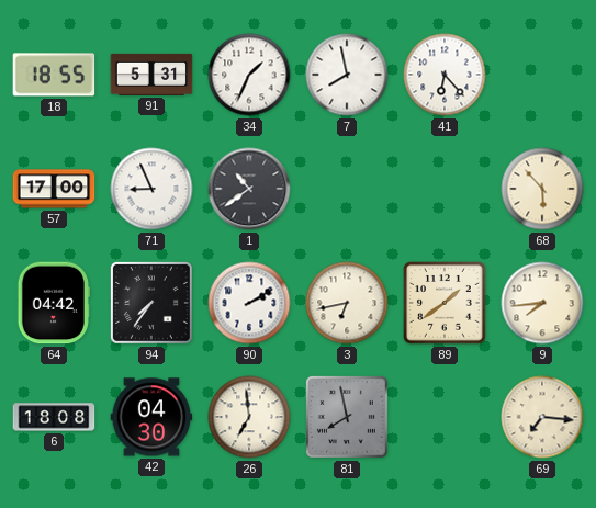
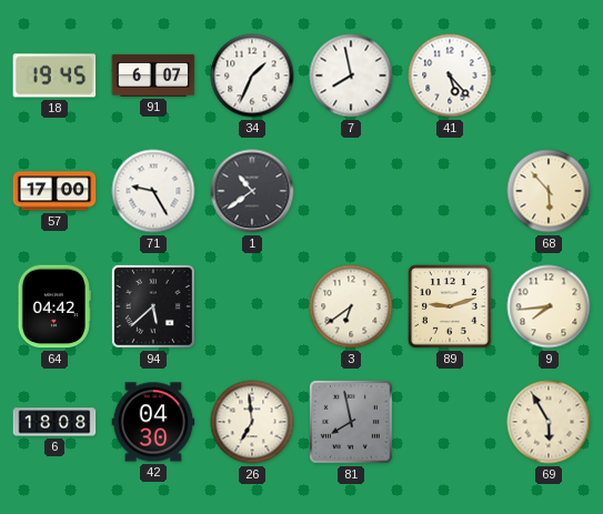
18: 18:55 -> 19:45 (54, 75)
91: 5:31 -> 6:07 (153, 75)
41: 6:23 -> 5:23 (450, 75)
71: 8:56 -> 9:25 (153, 191)
94: 7:36 -> 5:38 (153, 306)
90: 2:10 -> none (249, 303)
3: 6:43 -> 6:39 (351, 306)
89: 1:39 -> 9:12 (451, 308)
69: 7:16 -> 5:55 (549, 422)
